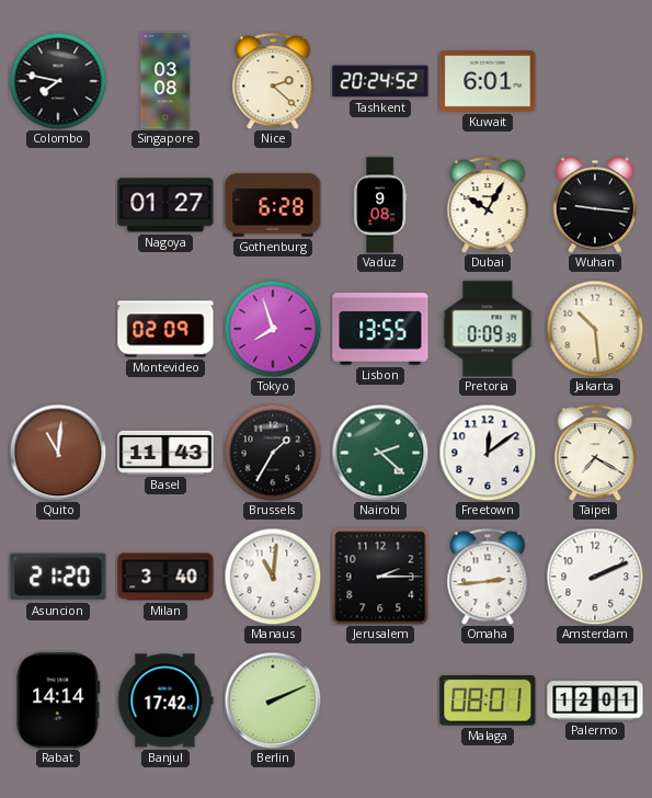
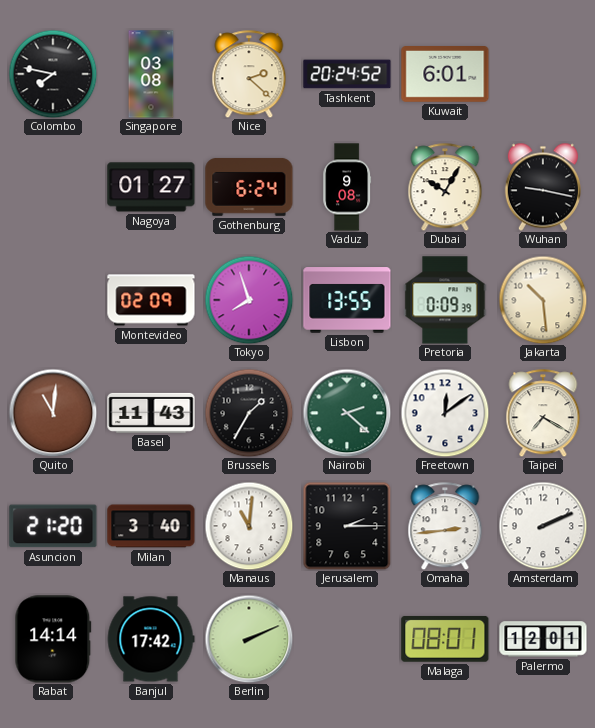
Gothenburg: 6:28 -> 6:24 (249, 187)
Wuhan: 9:16 -> 9:17 (543, 187)
